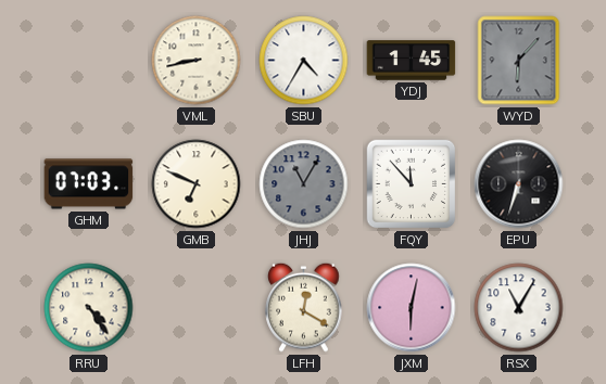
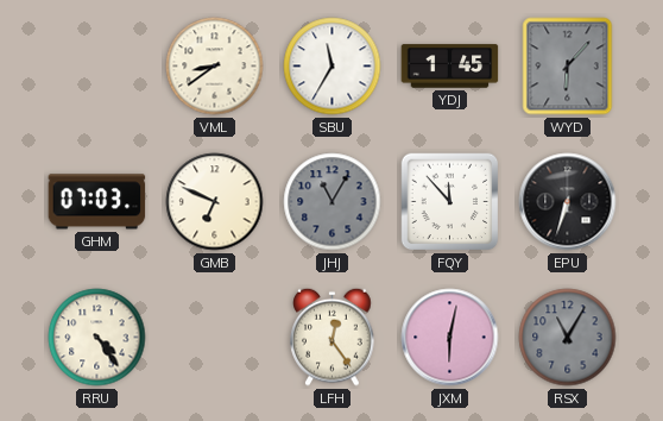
VML: 8:43 -> 8:39 (215, 67)
SBU: 4:35 -> 11:35 (333, 67)
LFH: 12:20 -> 12:24 (333, 337)
RSX dial: white -> grey (568, 338)
